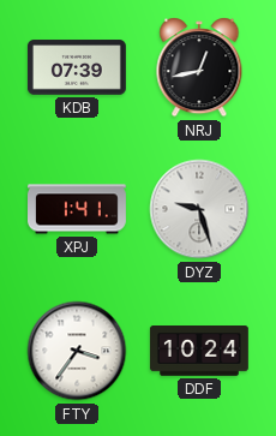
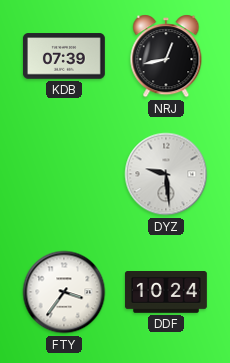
XPJ: 1:41 -> none (78, 209)
DYZ: 9:27 -> 9:29 (166, 174)
